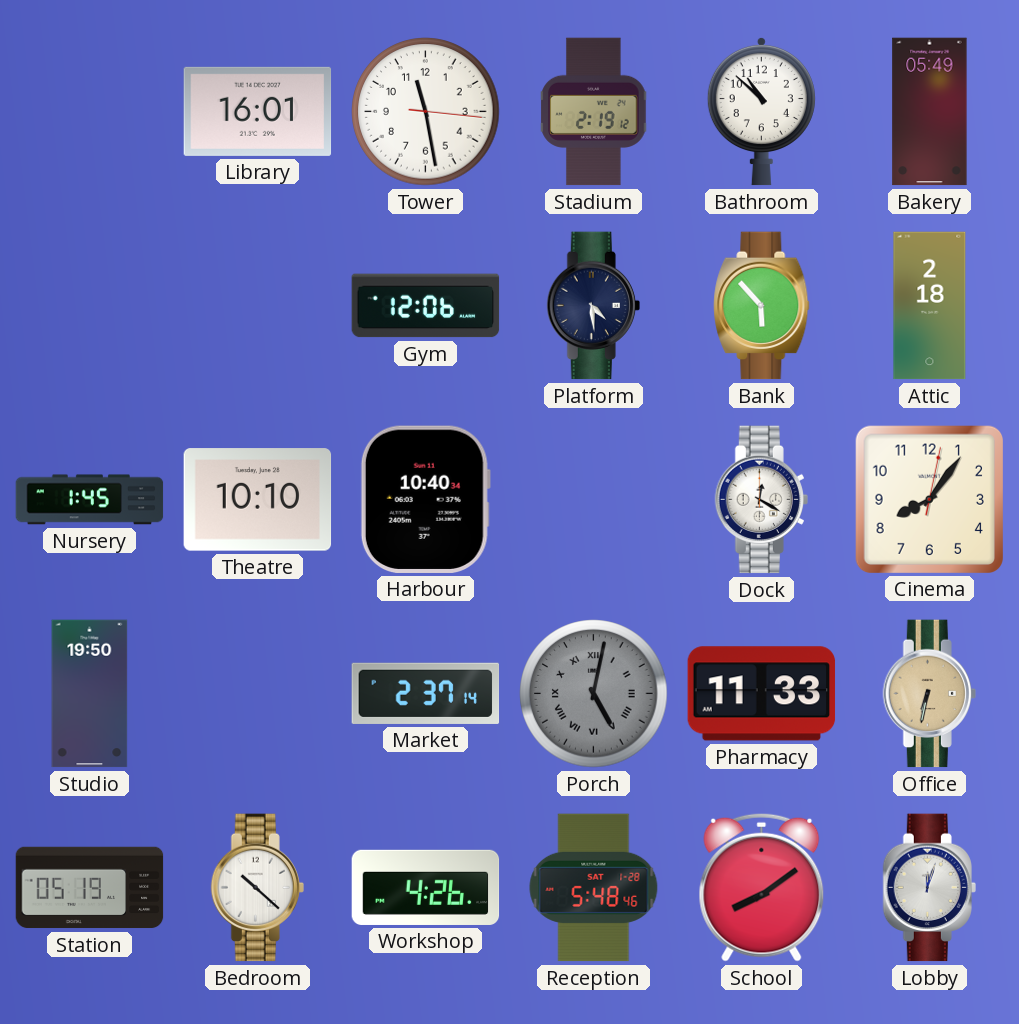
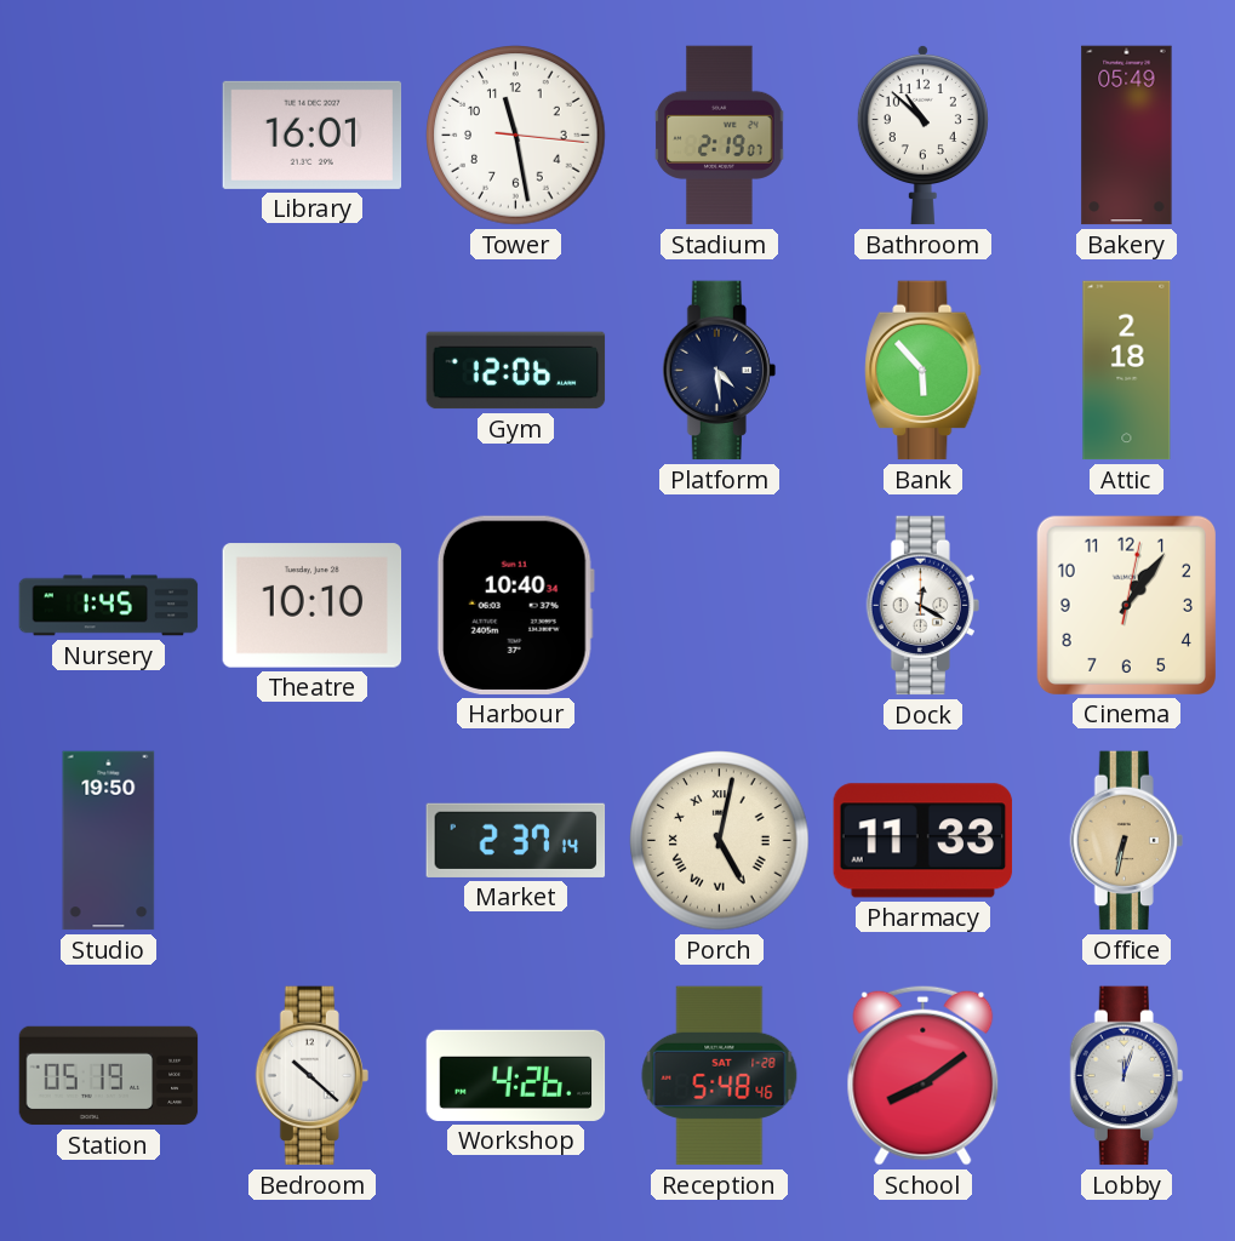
Stadium: 2:19:12 -> 2:19:07 (720, 136)
Cinema: 8:06 -> 1:06 (1126, 605)
Porch dial: grey -> cream (720, 841)
